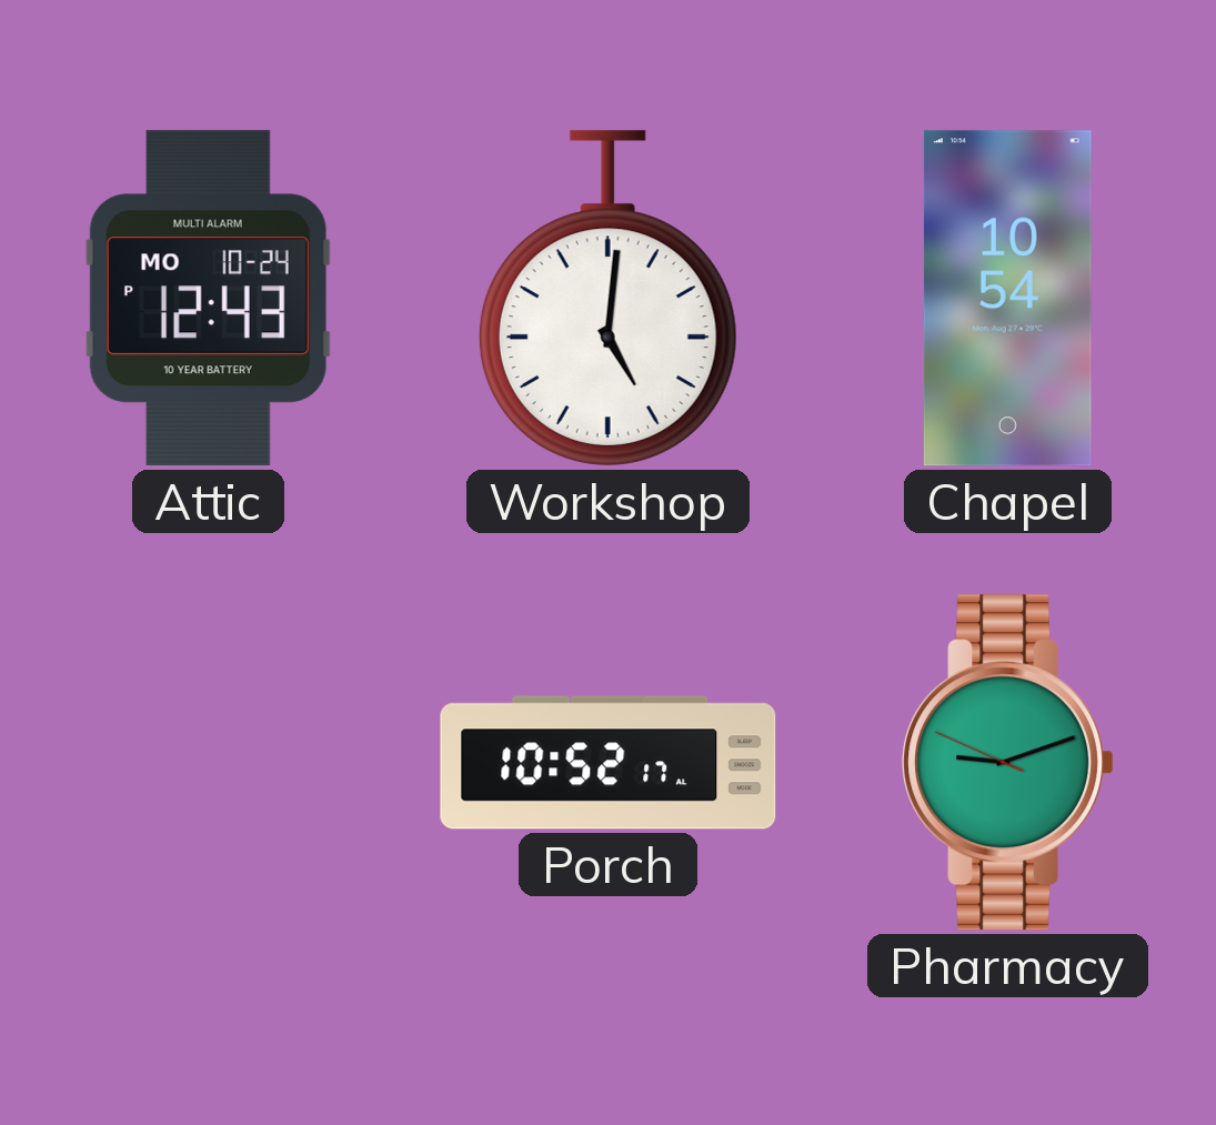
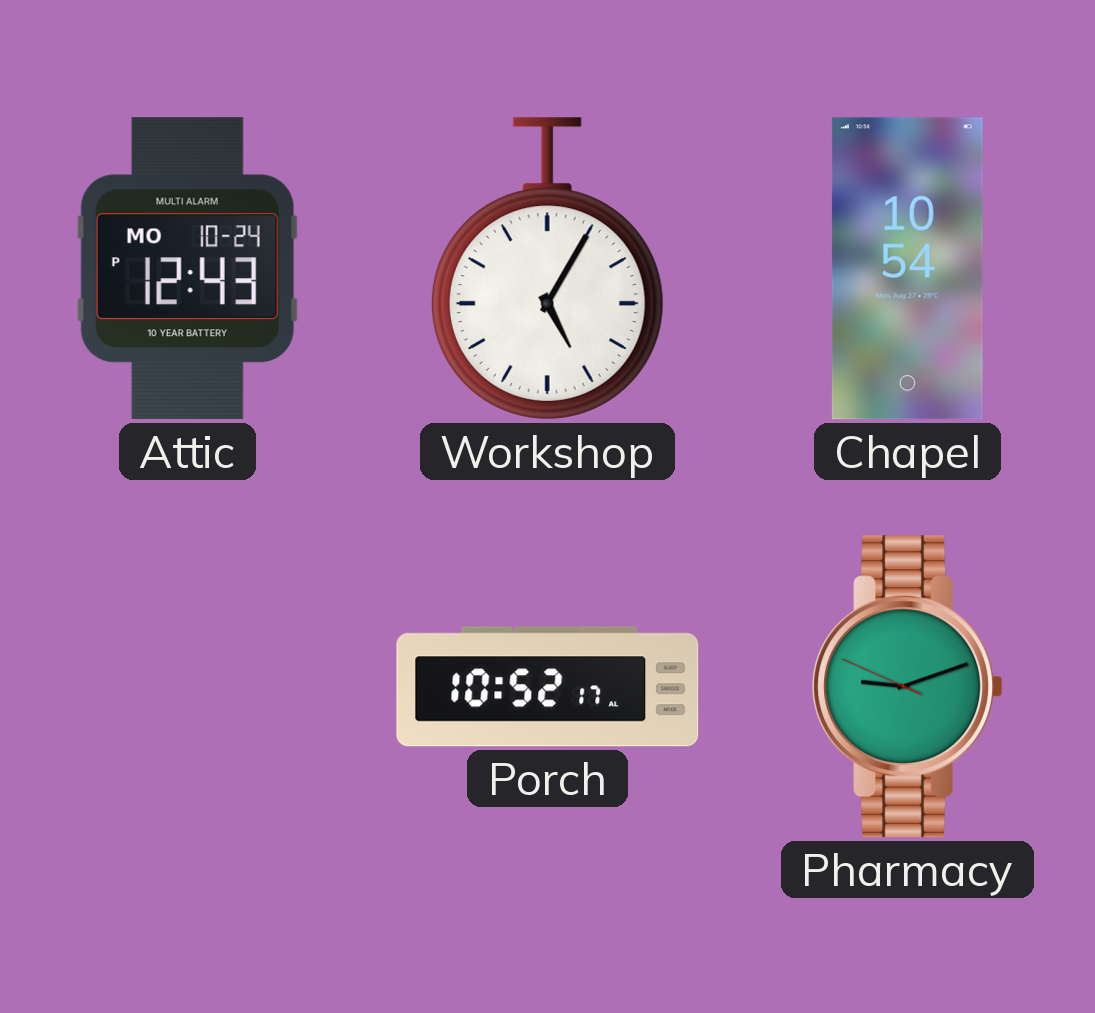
Workshop: 5:01 -> 5:05 (547, 269)
